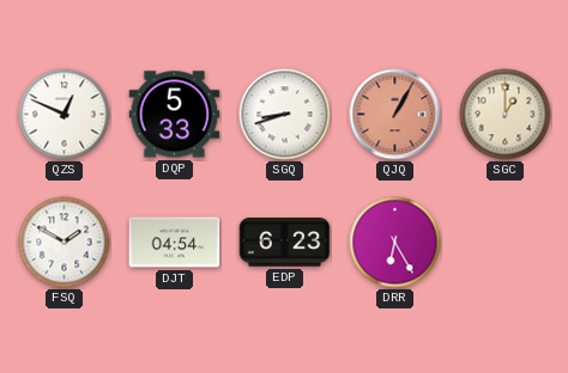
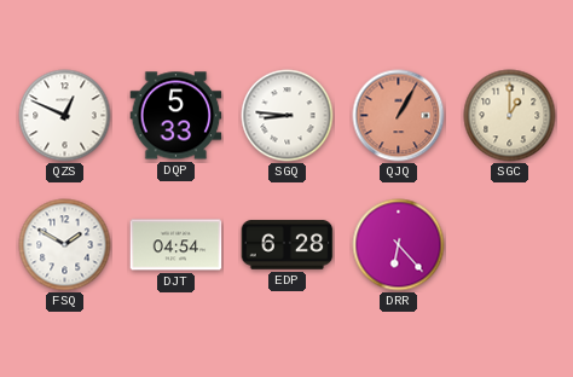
SGQ: 8:42 -> 8:46 (288, 116)
EDP: 6:23 -> 6:28 (288, 245)
DRR: 6:25 -> 6:23 (399, 245)
